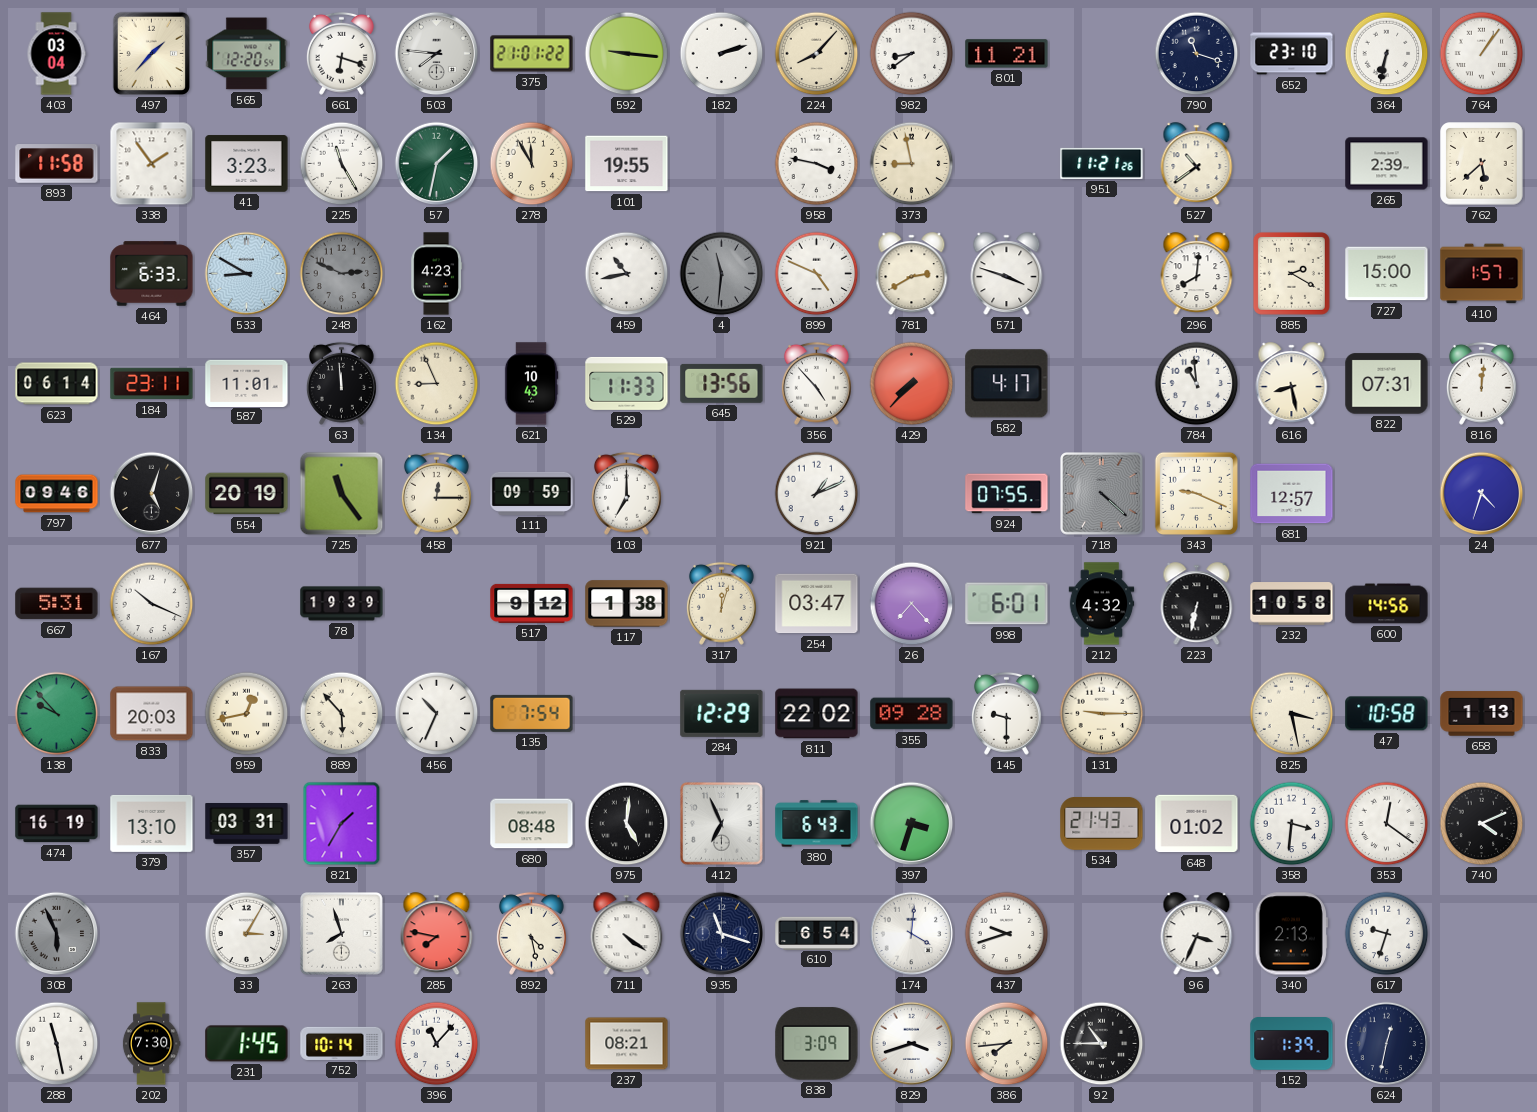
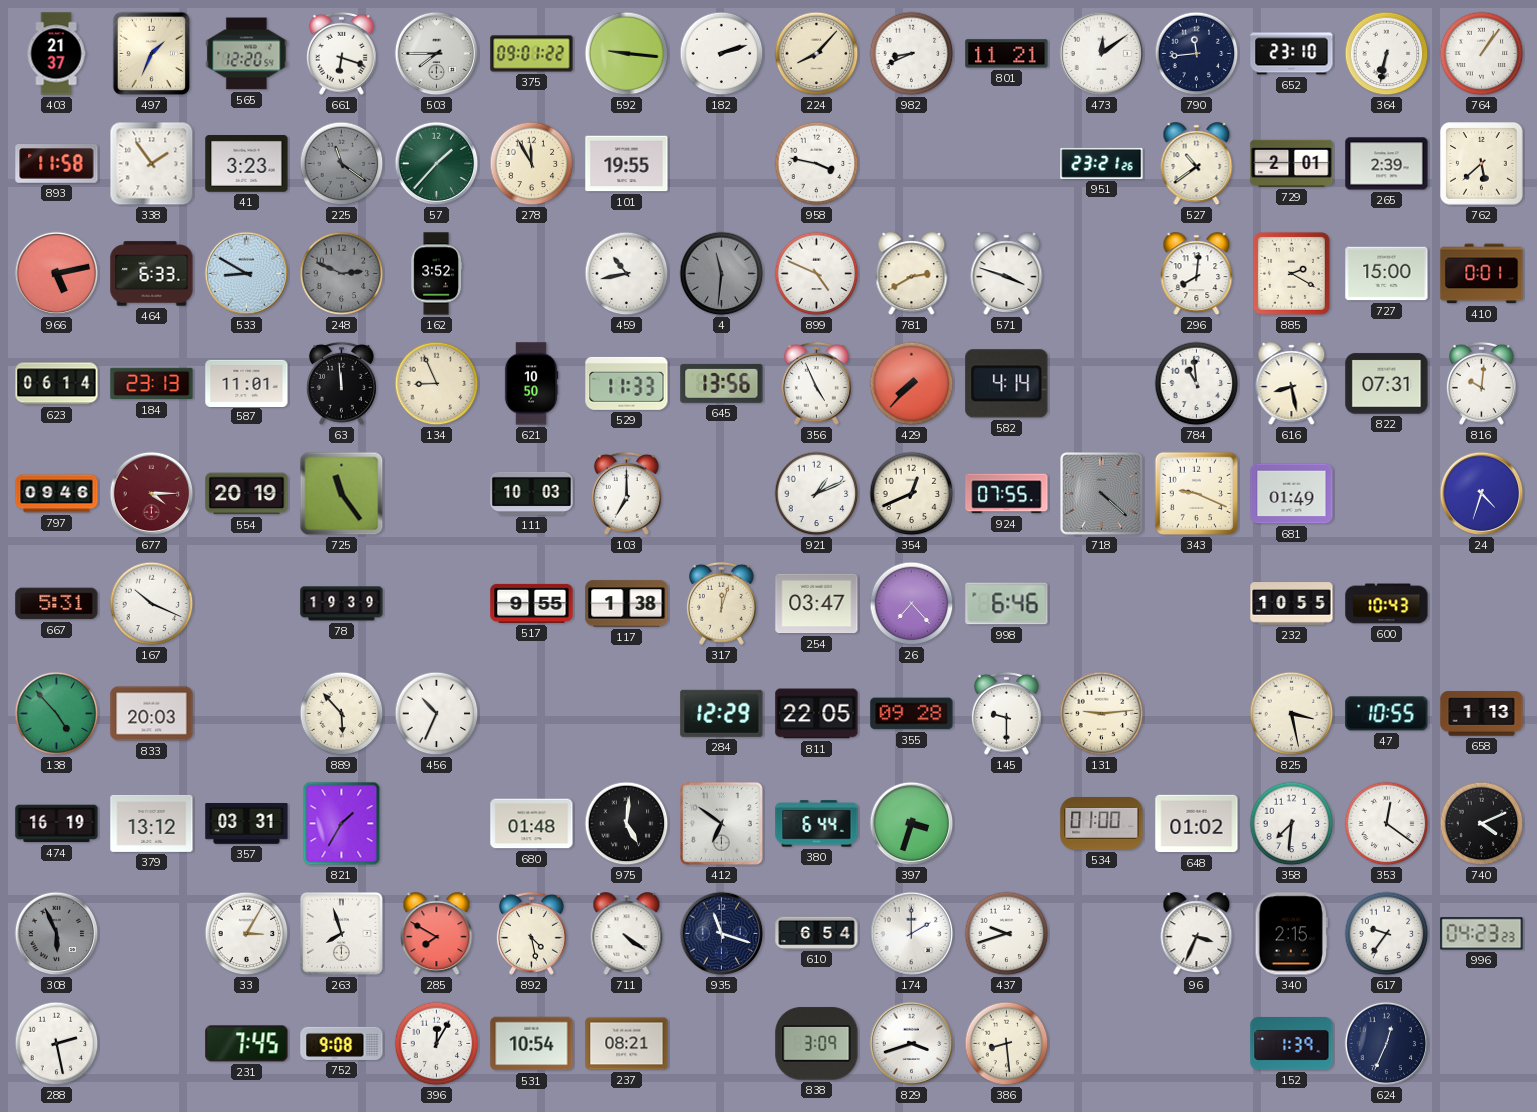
403: 03:04 -> 21:37 (56, 54)
497: 1:37 -> 1:34 (152, 54)
503: 7:46 -> 7:45 (437, 54)
375: 21:01 -> 09:01 (532, 54)
982: 8:39 -> 8:41 (912, 54)
473: none -> 12:09 (1102, 54)
790: 11:18 -> 11:44 (1197, 54)
225: 11:25 -> 11:21 (342, 164)
225 dial: white -> grey (342, 164)
57: 1:32 -> 1:37 (437, 164)
373: 8:58 -> none (912, 164)
951: 11:21 -> 23:21 (1102, 163)
729: none -> 2:01 (1292, 163)
966: none -> 5:13 (57, 274)
162: 4:23 -> 3:52 (437, 274)
410: 1:57 -> 0:01 (1482, 274)
184: 23:11 -> 23:13 (152, 384)
621: 10:43 -> 10:50 (531, 384)
356: 4:53 -> 4:56 (816, 383)
582: 4:17 -> 4:14 (1007, 384)
816: 12:01 -> 10:01 (1481, 383)
677: 5:03 -> 4:15 (152, 494)
677 dial: black -> burgundy (152, 494)
458: 12:15 -> none (436, 493)
111: 09:59 -> 10:03 (532, 493)
354: none -> 12:41 (912, 494)
681: 12:57 -> 01:49 (1292, 494)
517: 9:12 -> 9:55 (532, 603)
998: 6:01 -> 6:46 (1007, 604)
212: 4:32 -> none (1102, 604)
223: 6:32 -> none (1197, 604)
232: 10:58 -> 10:55 (1292, 604)
600: 14:56 -> 10:43 (1387, 604)
138: 9:53 -> 4:53 (57, 714)
959: 12:43 -> none (247, 714)
135: 7:54 -> none (532, 713)
811: 22:02 -> 22:05 (817, 714)
131: 9:15 -> 9:14 (1102, 714)
47: 10:58 -> 10:55 (1387, 714)
379: 13:10 -> 13:12 (152, 823)
680: 08:48 -> 01:48 (532, 824)
412: 6:56 -> 6:51 (722, 824)
380: 6:43 -> 6:44 (817, 824)
534: 21:43 -> 01:00 (1102, 824)
358: 3:31 -> 7:31 (1292, 824)
285: 7:47 -> 7:50 (437, 934)
174: 4:01 -> 2:00 (912, 934)
340: 2:13 -> 2:15 (1291, 934)
617: 9:33 -> 9:36 (1387, 934)
996: none -> 04:23 (1482, 934)
288: 11:28 -> 2:28 (57, 1044)
202: 7:30 -> none (151, 1044)
231: 1:45 -> 7:45 (247, 1044)
752: 10:14 -> 9:08 (342, 1043)
396: 11:07 -> 12:05 (437, 1044)
531: none -> 10:54 (532, 1044)
386: 7:44 -> 8:29 (1007, 1044)
92: 10:45 -> none (1102, 1044)
624: 12:32 -> 12:34 (1387, 1044)
